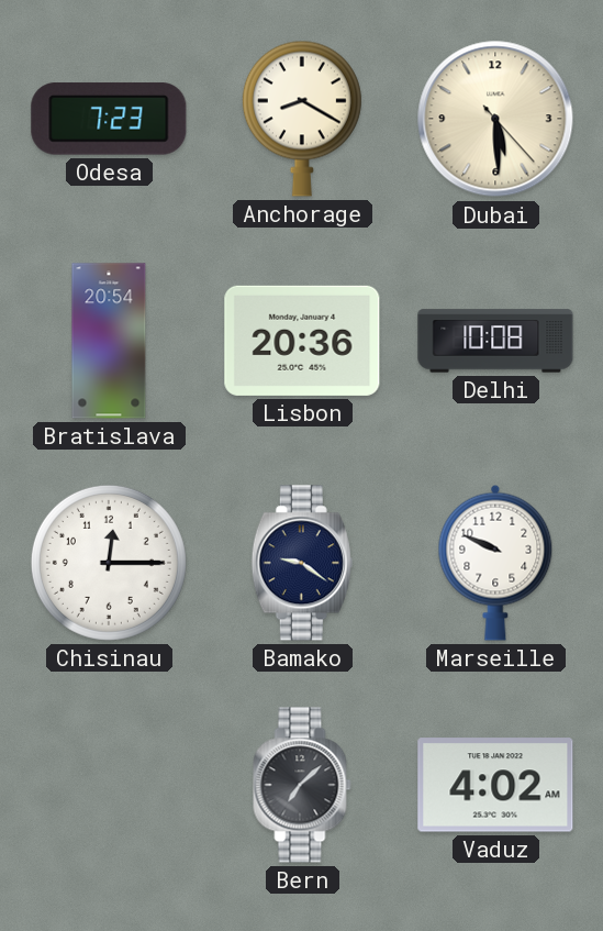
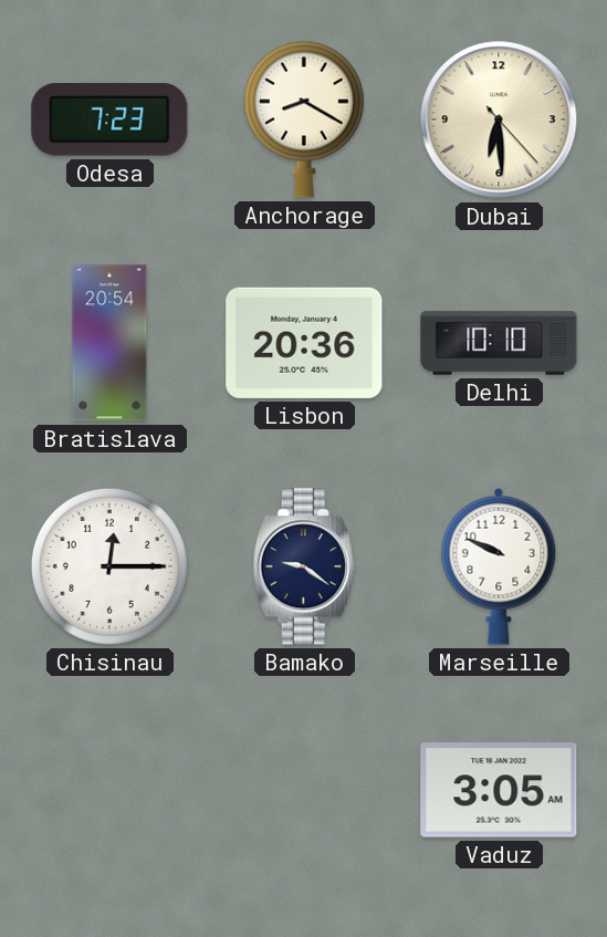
Dubai: 5:29 -> 6:29 (499, 119)
Delhi: 10:08 -> 10:10 (499, 343)
Bern: 7:08 -> none (302, 785)
Vaduz: 4:02 -> 3:05 (499, 790)
